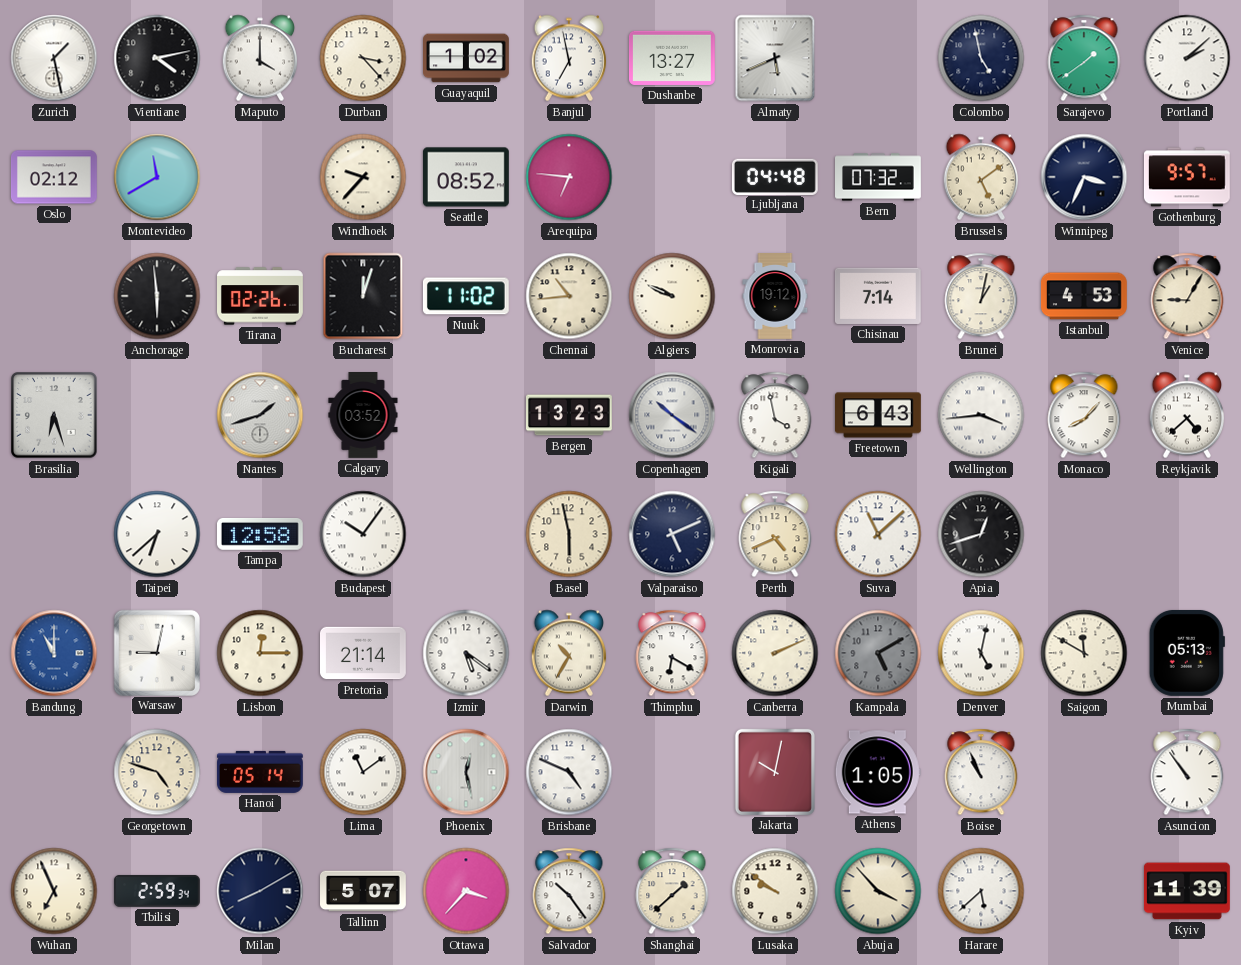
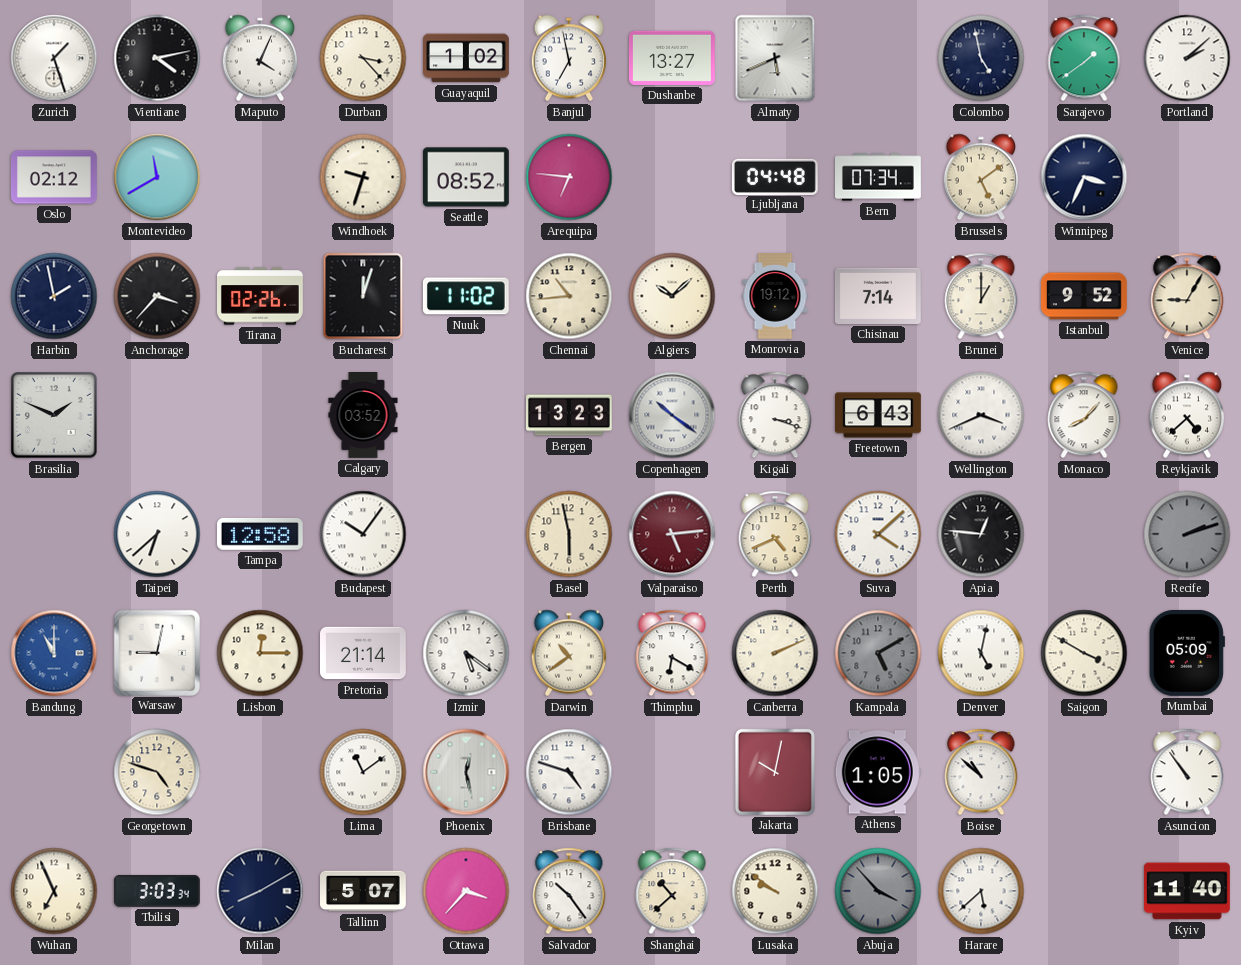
Zurich: 1:28 -> 1:27 (54, 58)
Maputo: 4:00 -> 4:04 (260, 58)
Windhoek: 9:37 -> 9:33 (363, 177)
Bern: 07:32 -> 07:34 (879, 177)
Gothenburg: 9:57 -> none (1187, 177)
Harbin: none -> 1:58 (54, 296)
Anchorage: 5:59 -> 3:37 (157, 296)
Algiers: 9:49 -> 10:08 (672, 296)
Brunei: 1:02 -> 1:00 (981, 296)
Istanbul: 4:53 -> 9:52 (1085, 296)
Brasilia: 6:27 -> 1:49 (54, 415)
Nantes: 1:42 -> none (260, 415)
Kigali: 3:58 -> 3:18 (775, 415)
Wellington: 3:44 -> 3:41 (981, 415)
Valparaiso: 5:11 -> 5:14 (672, 534)
Valparaiso dial: navy -> burgundy (672, 534)
Suva: 11:08 -> 4:08 (878, 534)
Apia: 12:42 -> 12:46 (981, 534)
Recife: none -> 2:12 (1187, 534)
Darwin: 10:35 -> 10:39 (569, 653)
Saigon: 11:50 -> 3:50 (1084, 653)
Mumbai: 05:13 -> 05:09 (1187, 653)
Hanoi: 05:14 -> none (261, 772)
Brisbane: 4:49 -> 4:48 (569, 772)
Boise: 10:56 -> 10:52 (981, 772)
Tbilisi: 2:59 -> 3:03 (157, 891)
Shanghai: 1:38 -> 10:38 (672, 891)
Abuja dial: cream -> grey (878, 891)
Kyiv: 11:39 -> 11:40 (1187, 891)
